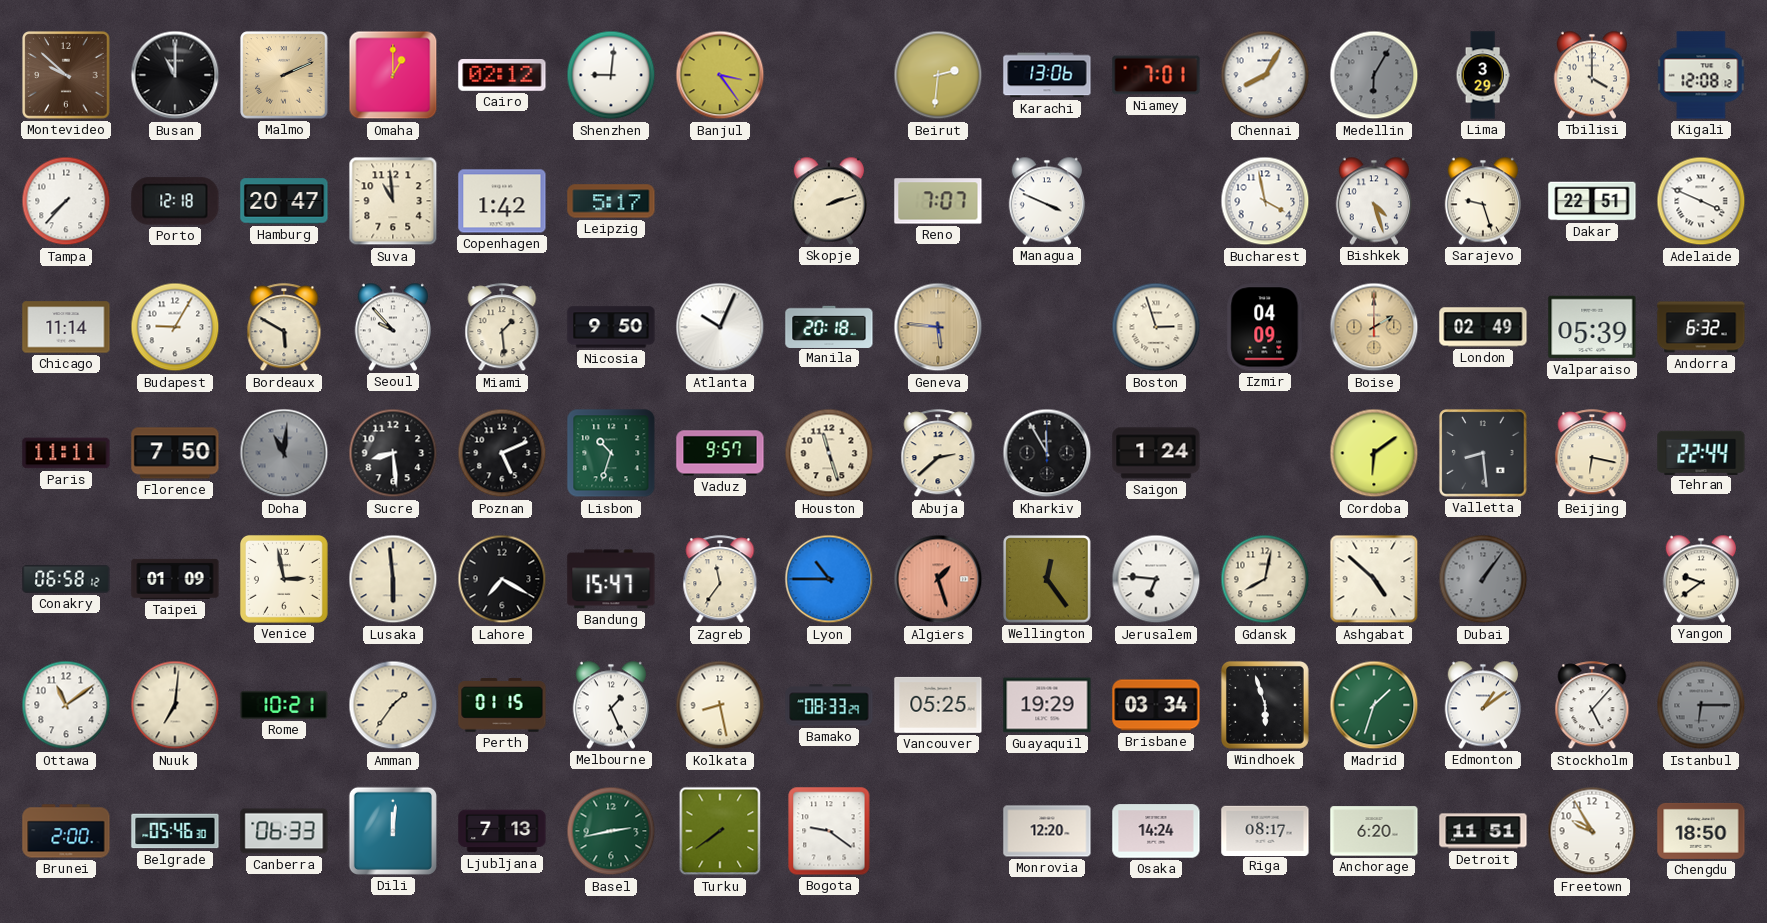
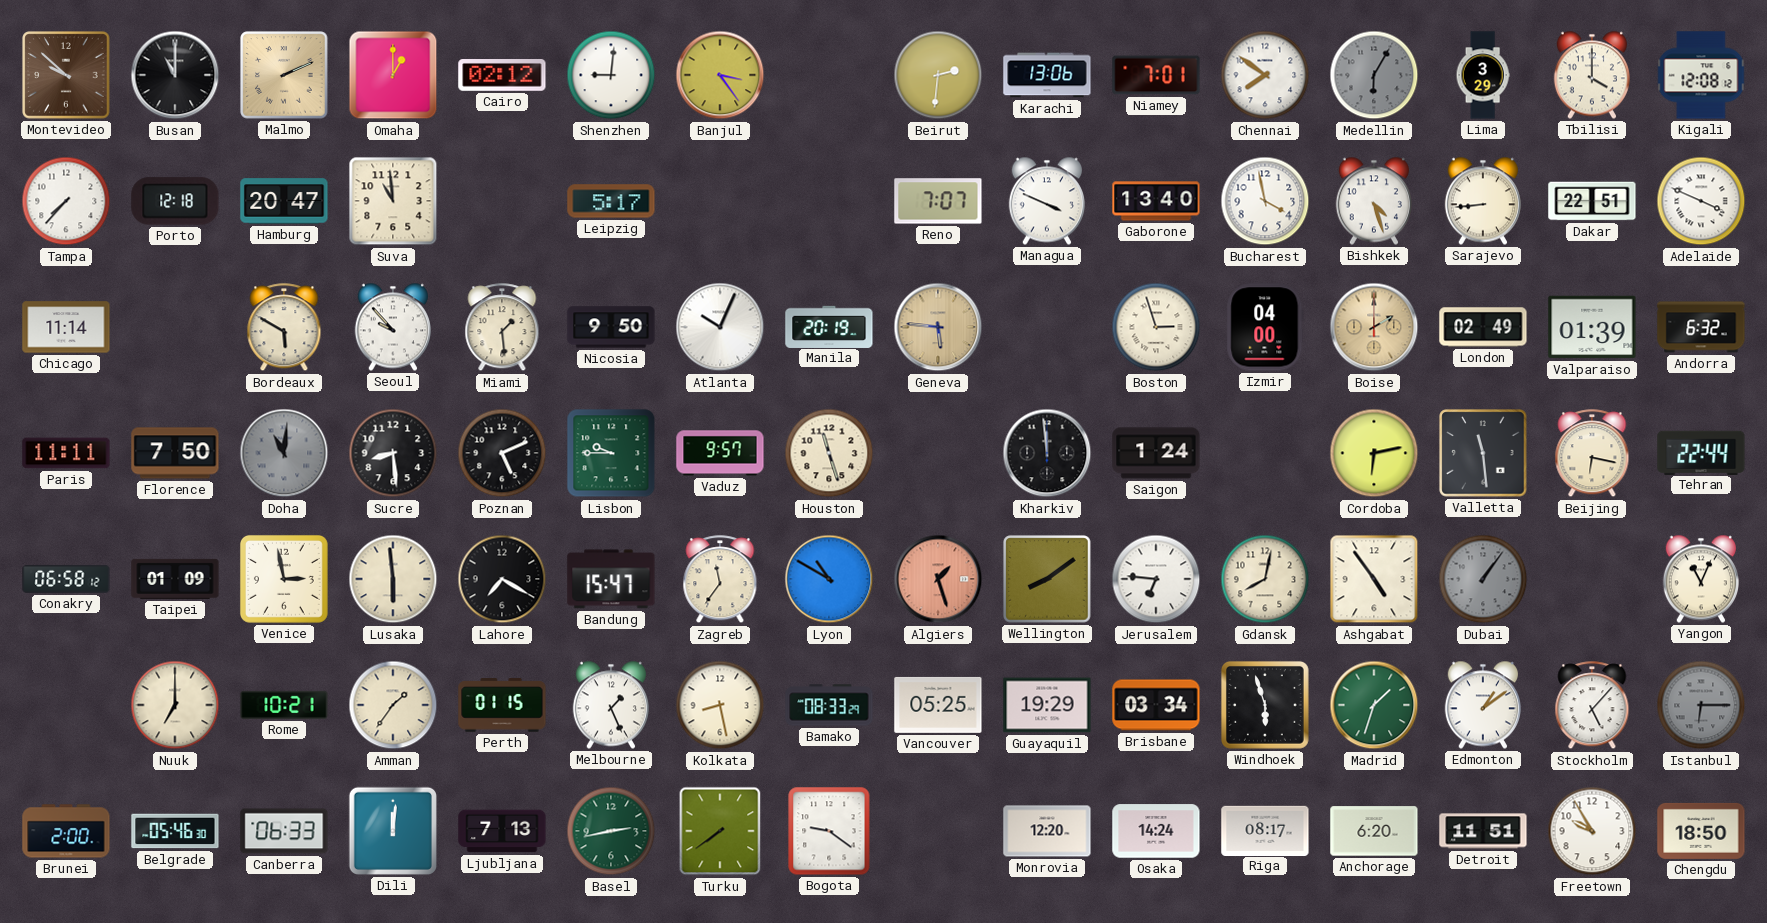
Chennai: 8:05 -> 7:51 (1265, 75)
Copenhagen: 1:42 -> none (502, 201)
Skopje: 2:12 -> none (828, 201)
Gaborone: none -> 13:40 (1156, 201)
Sarajevo: 9:27 -> 8:44 (1482, 201)
Budapest: 9:05 -> none (175, 327)
Manila: 20:18 -> 20:19 (829, 326)
Izmir: 04:09 -> 04:00 (1265, 327)
Valparaiso: 05:39 -> 01:39 (1592, 327)
Lisbon: 10:33 -> 9:45 (611, 453)
Abuja: 2:38 -> none (938, 454)
Kharkiv: 11:55 -> 11:59 (1047, 453)
Cordoba: 6:09 -> 6:13 (1374, 453)
Valletta: 8:29 -> 11:29 (1483, 453)
Lyon: 10:45 -> 10:50 (829, 579)
Wellington: 12:24 -> 8:09 (1047, 579)
Ashgabat: 4:52 -> 4:54 (1374, 579)
Yangon: 9:39 -> 11:04 (1700, 579)
Ottawa: 11:09 -> none (66, 705)
Nuuk: 7:01 -> 7:00 (175, 705)
